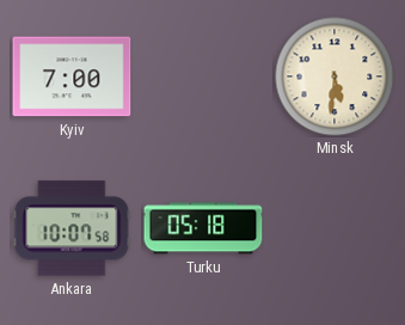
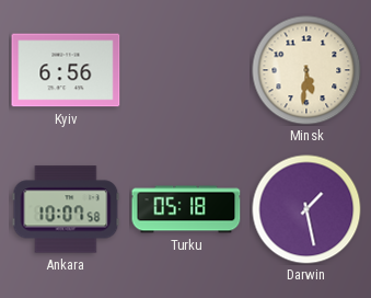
Kyiv: 7:00 -> 6:56 (66, 70)
Darwin: none -> 1:28 (306, 209)
